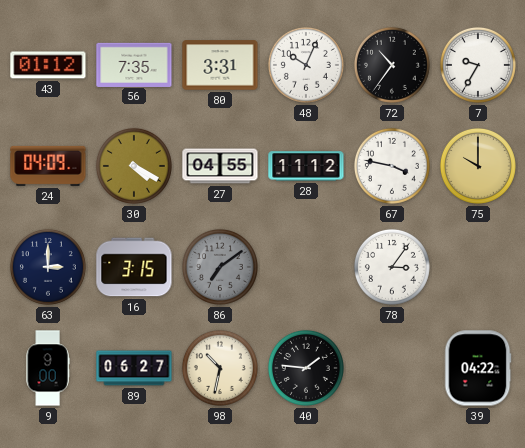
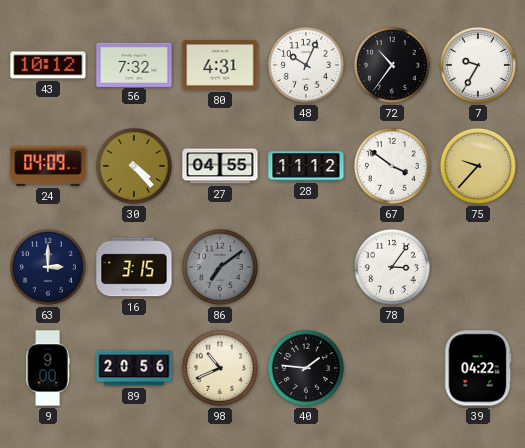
43: 01:12 -> 10:12 (48, 65)
56: 7:35 -> 7:32 (134, 64)
80: 3:31 -> 4:31 (220, 65)
30: 4:20 -> 4:23 (134, 166)
67: 3:47 -> 3:51 (392, 166)
75: 10:00 -> 9:37 (478, 166)
89: 06:27 -> 20:56 (134, 368)
98: 10:32 -> 10:41 (220, 368)
